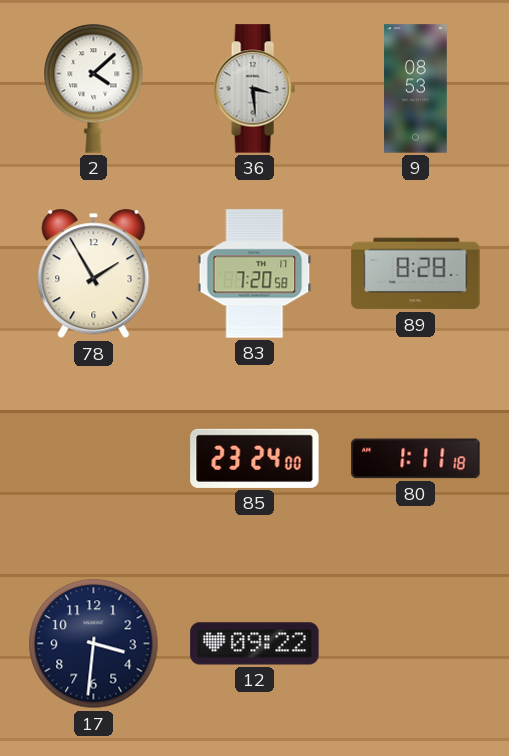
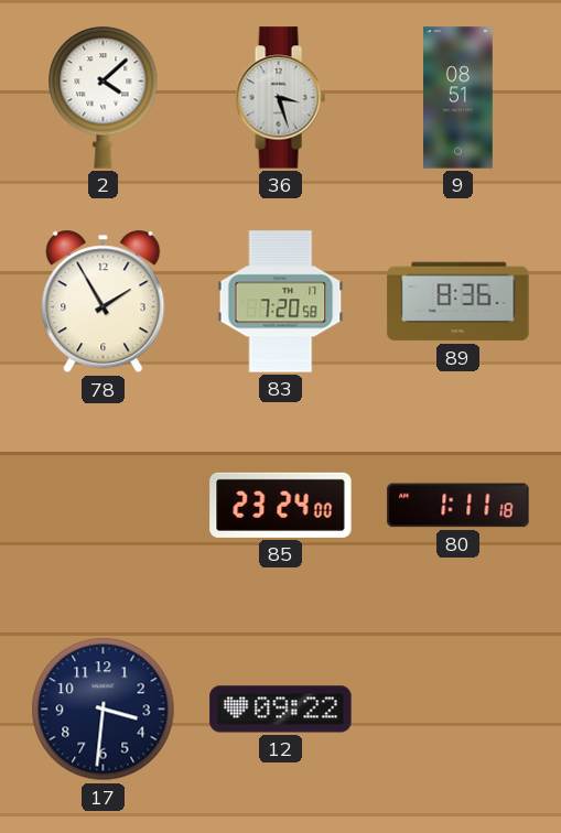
36: 3:29 -> 3:27 (280, 98)
9: 08:53 -> 08:51 (458, 98)
89: 8:28 -> 8:36 (458, 302)
